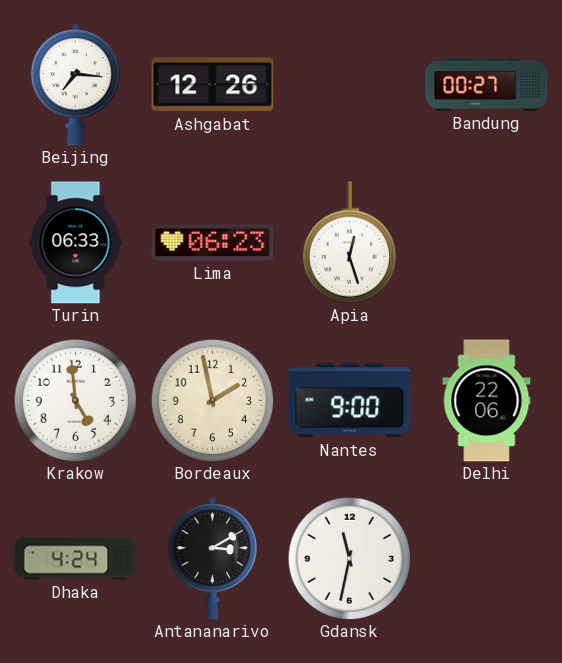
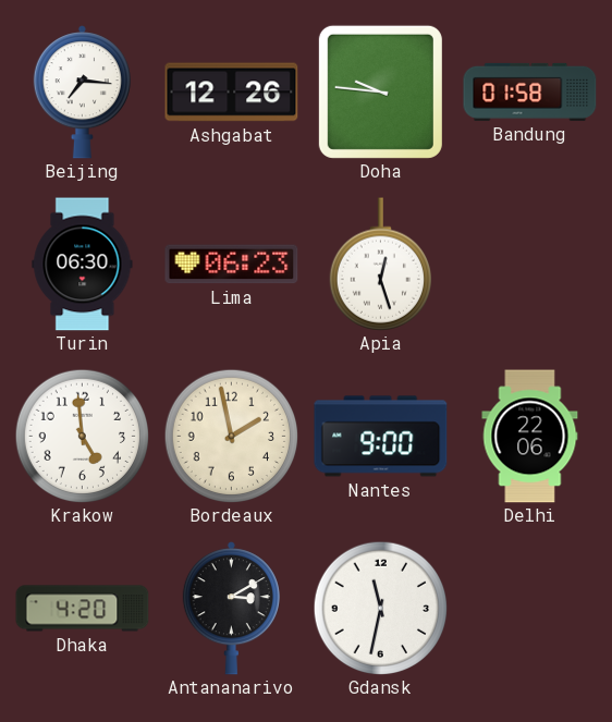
Doha: none -> 9:46 (380, 91)
Bandung: 00:27 -> 01:58 (530, 91)
Turin: 06:33 -> 06:30 (83, 265)
Dhaka: 4:24 -> 4:20 (83, 609)
